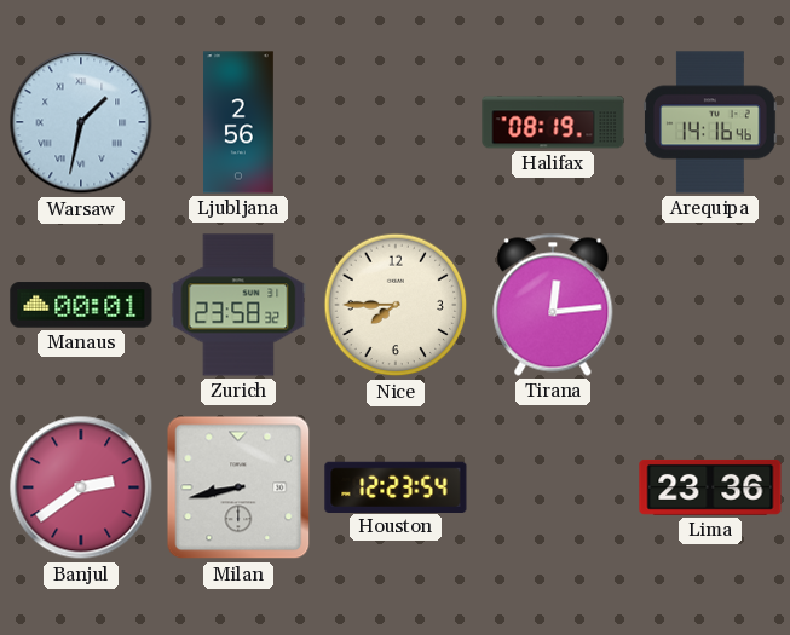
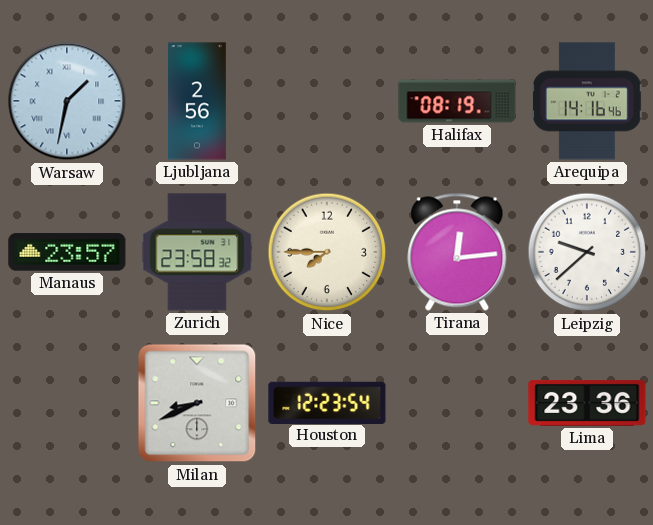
Manaus: 00:01 -> 23:57 (67, 252)
Leipzig: none -> 9:38 (587, 252)
Banjul: 2:39 -> none (81, 487)
Milan: 8:43 -> 8:41 (197, 403)
